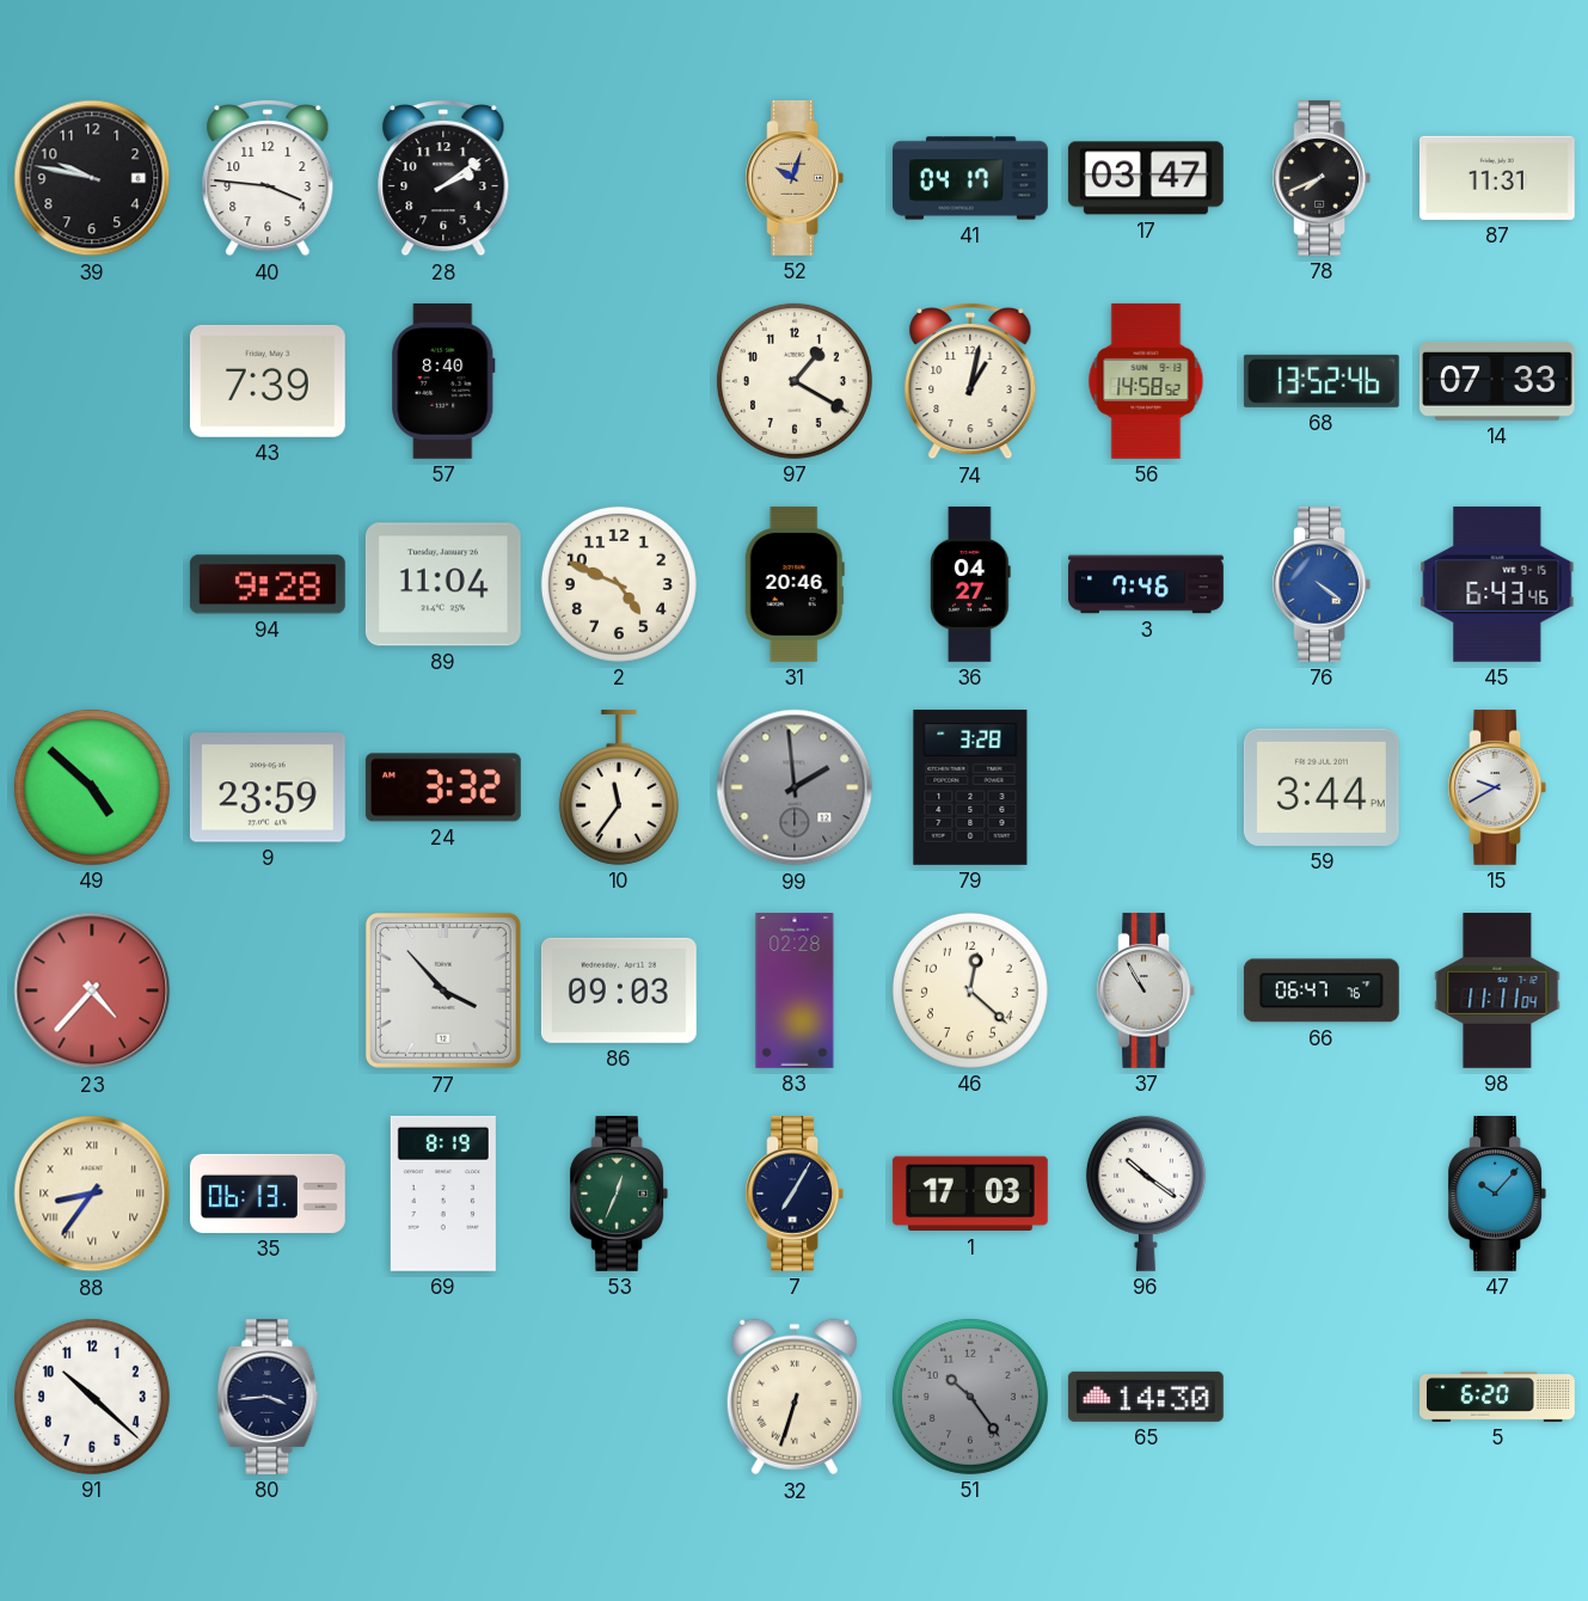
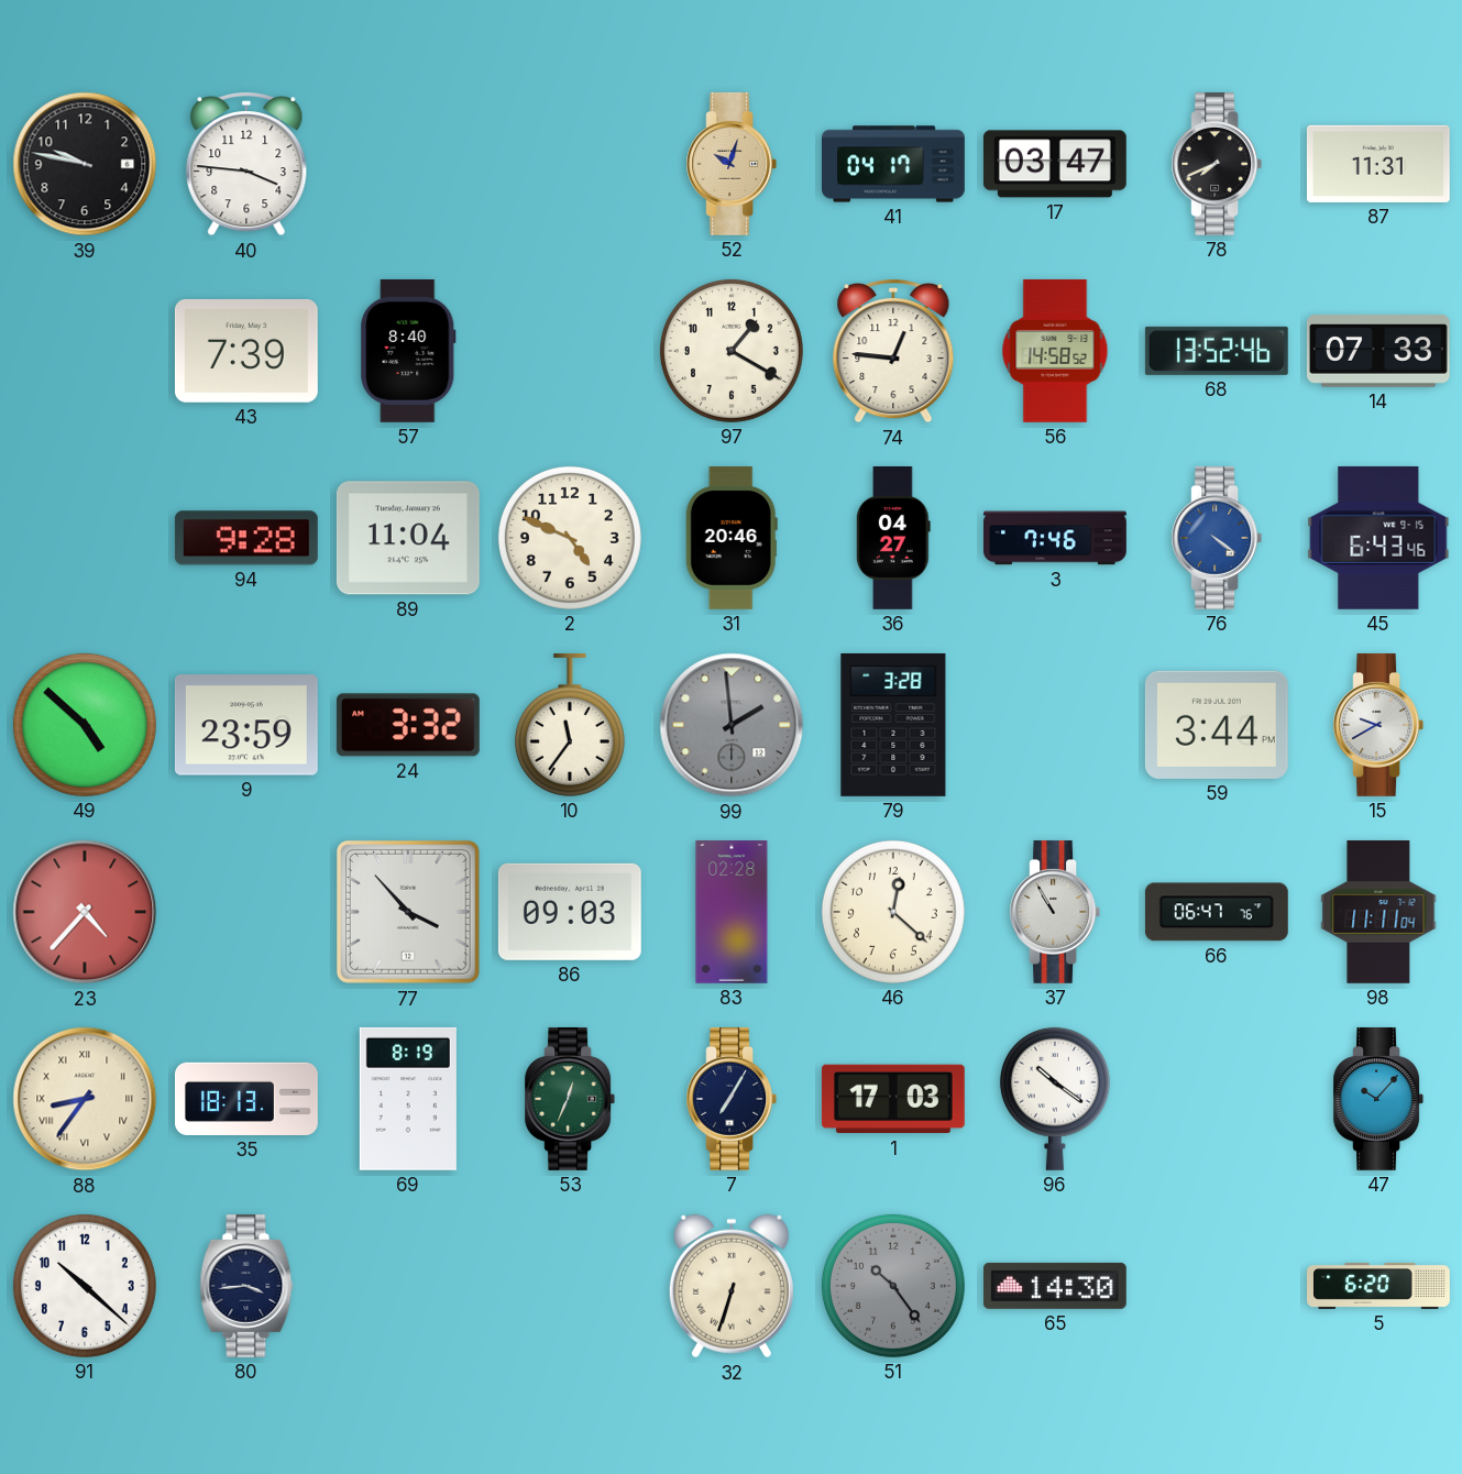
28: 2:09 -> none (443, 178)
74: 1:02 -> 12:46 (893, 351)
35: 06:13 -> 18:13 (246, 1099)
